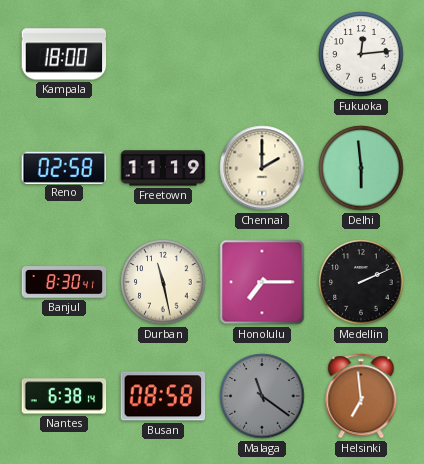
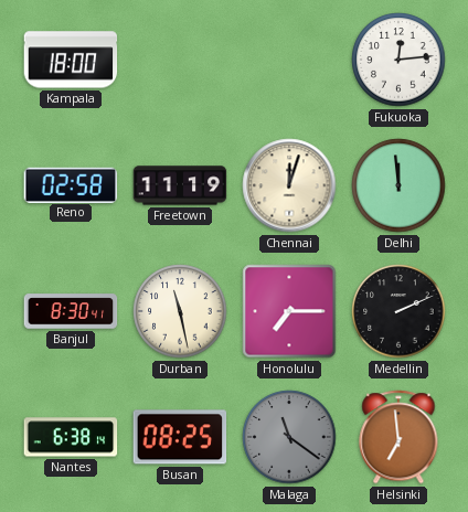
Chennai: 2:00 -> 12:03 (289, 185)
Delhi: 5:59 -> 11:59 (398, 185)
Busan: 08:58 -> 08:25 (180, 437)
